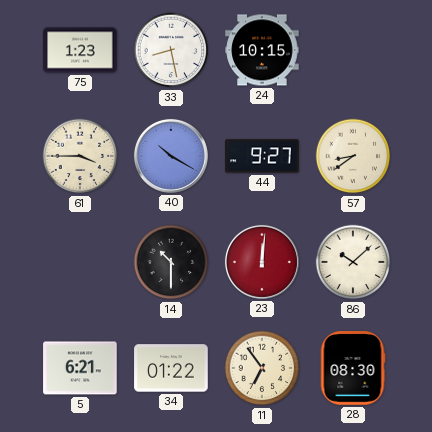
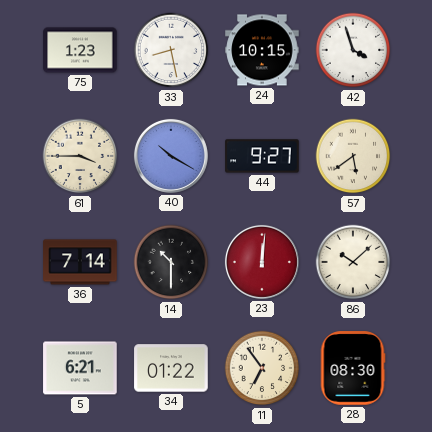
42: none -> 3:57 (353, 50)
57: 8:39 -> 5:39 (353, 156)
36: none -> 7:14 (80, 262)
